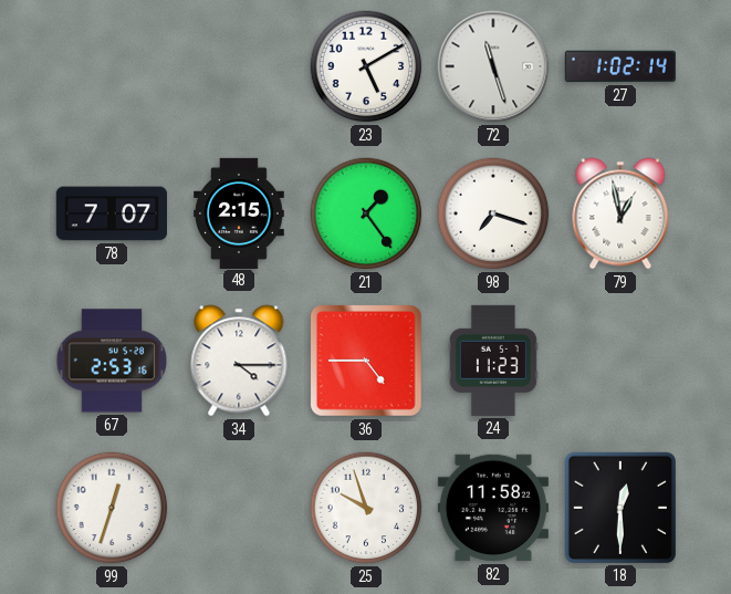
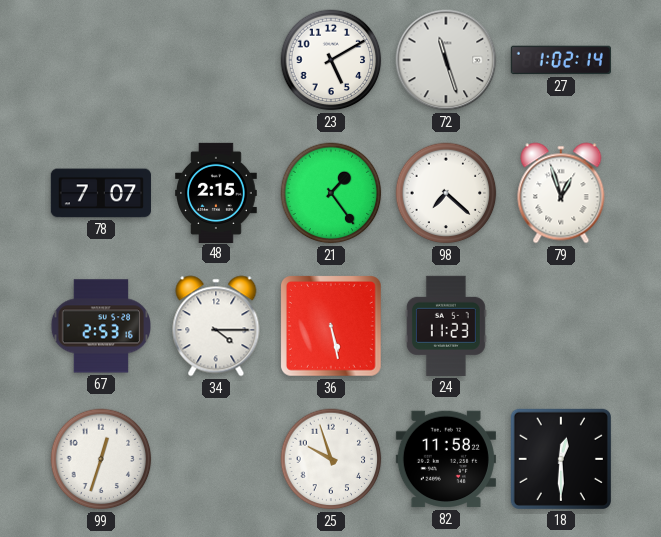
98: 7:18 -> 7:22 (446, 193)
79: 12:58 -> 12:57 (561, 193)
36: 4:45 -> 5:28 (332, 327)
